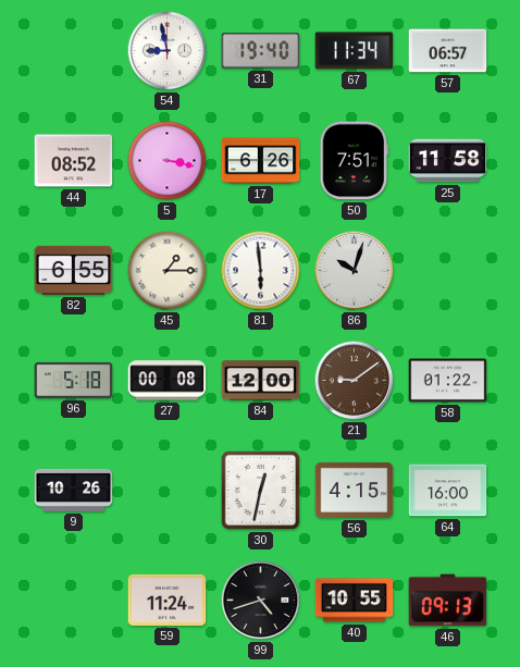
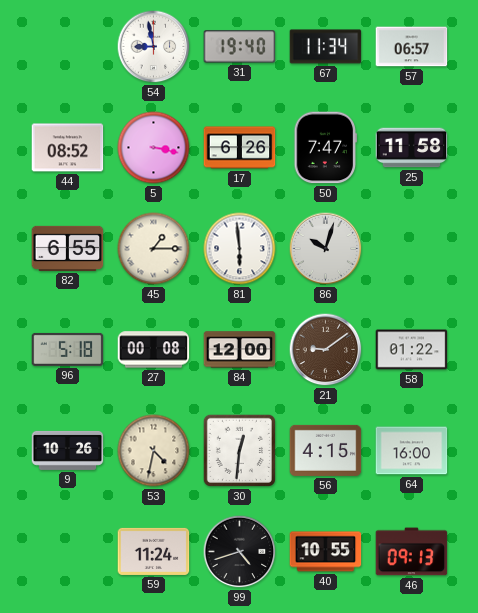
50: 7:51 -> 7:47 (326, 148)
53: none -> 4:32 (154, 451)
30: 12:32 -> 12:31 (239, 450)
